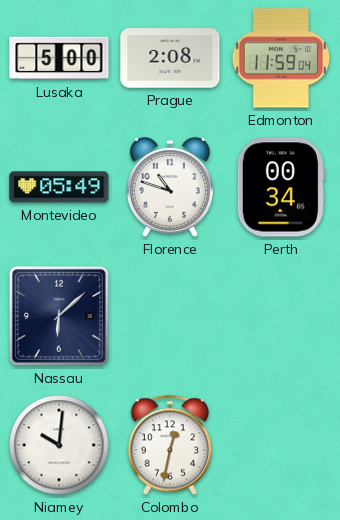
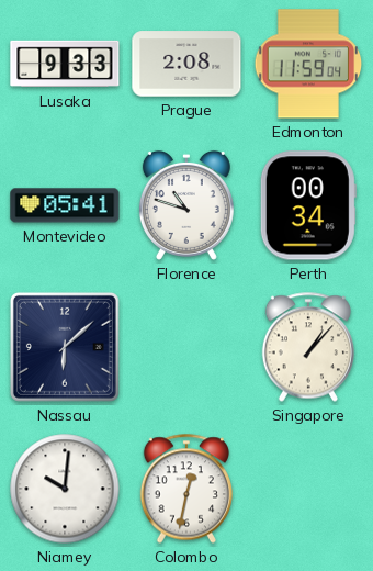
Lusaka: 5:00 -> 9:33 (65, 64)
Montevideo: 05:49 -> 05:41 (65, 205)
Singapore: none -> 1:07 (307, 347)
